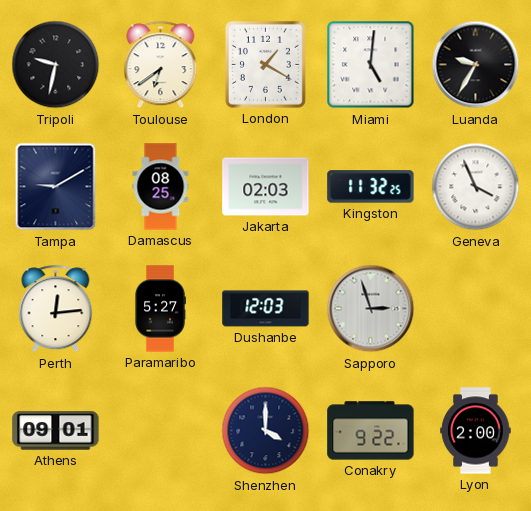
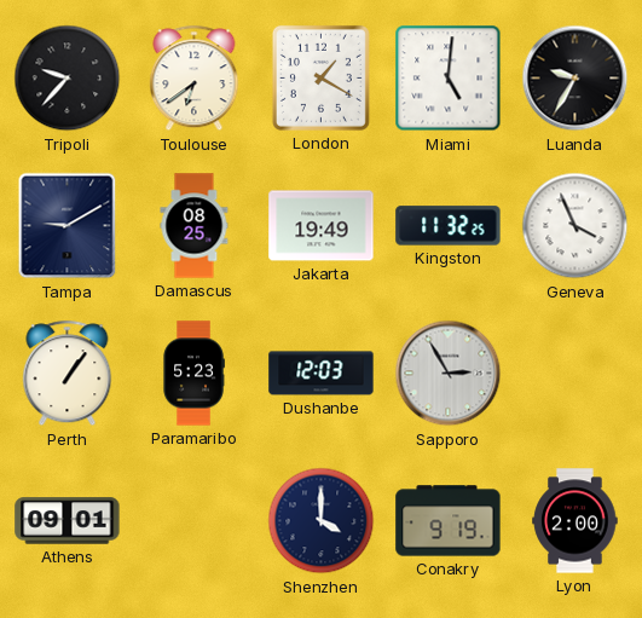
Tripoli: 9:32 -> 9:37 (68, 79)
Jakarta: 02:03 -> 19:49 (322, 226)
Perth: 12:14 -> 1:06 (68, 374)
Paramaribo: 5:27 -> 5:23 (193, 374)
Sapporo: 2:57 -> 2:55 (449, 374)
Conakry: 9:22 -> 9:19 (449, 521)
